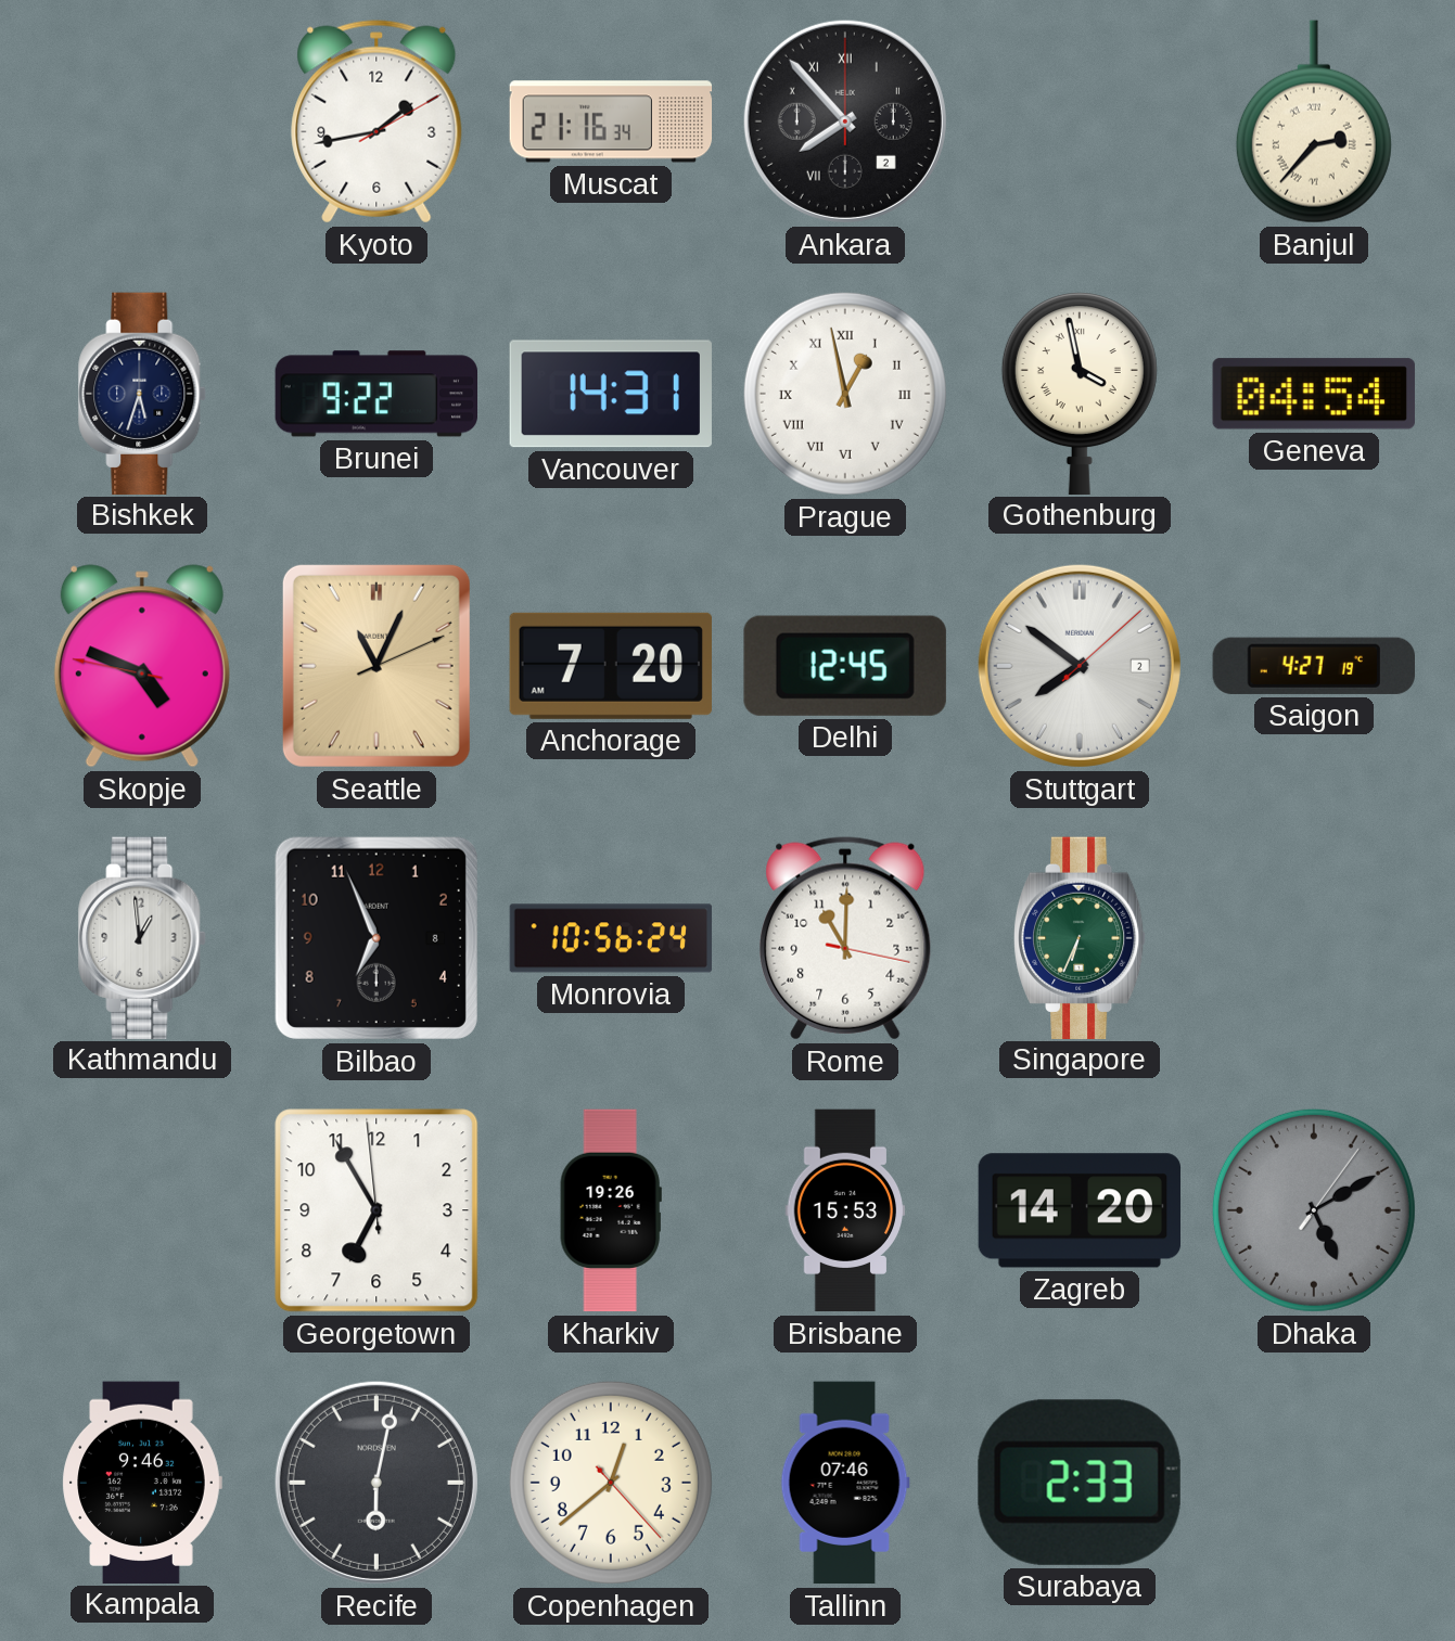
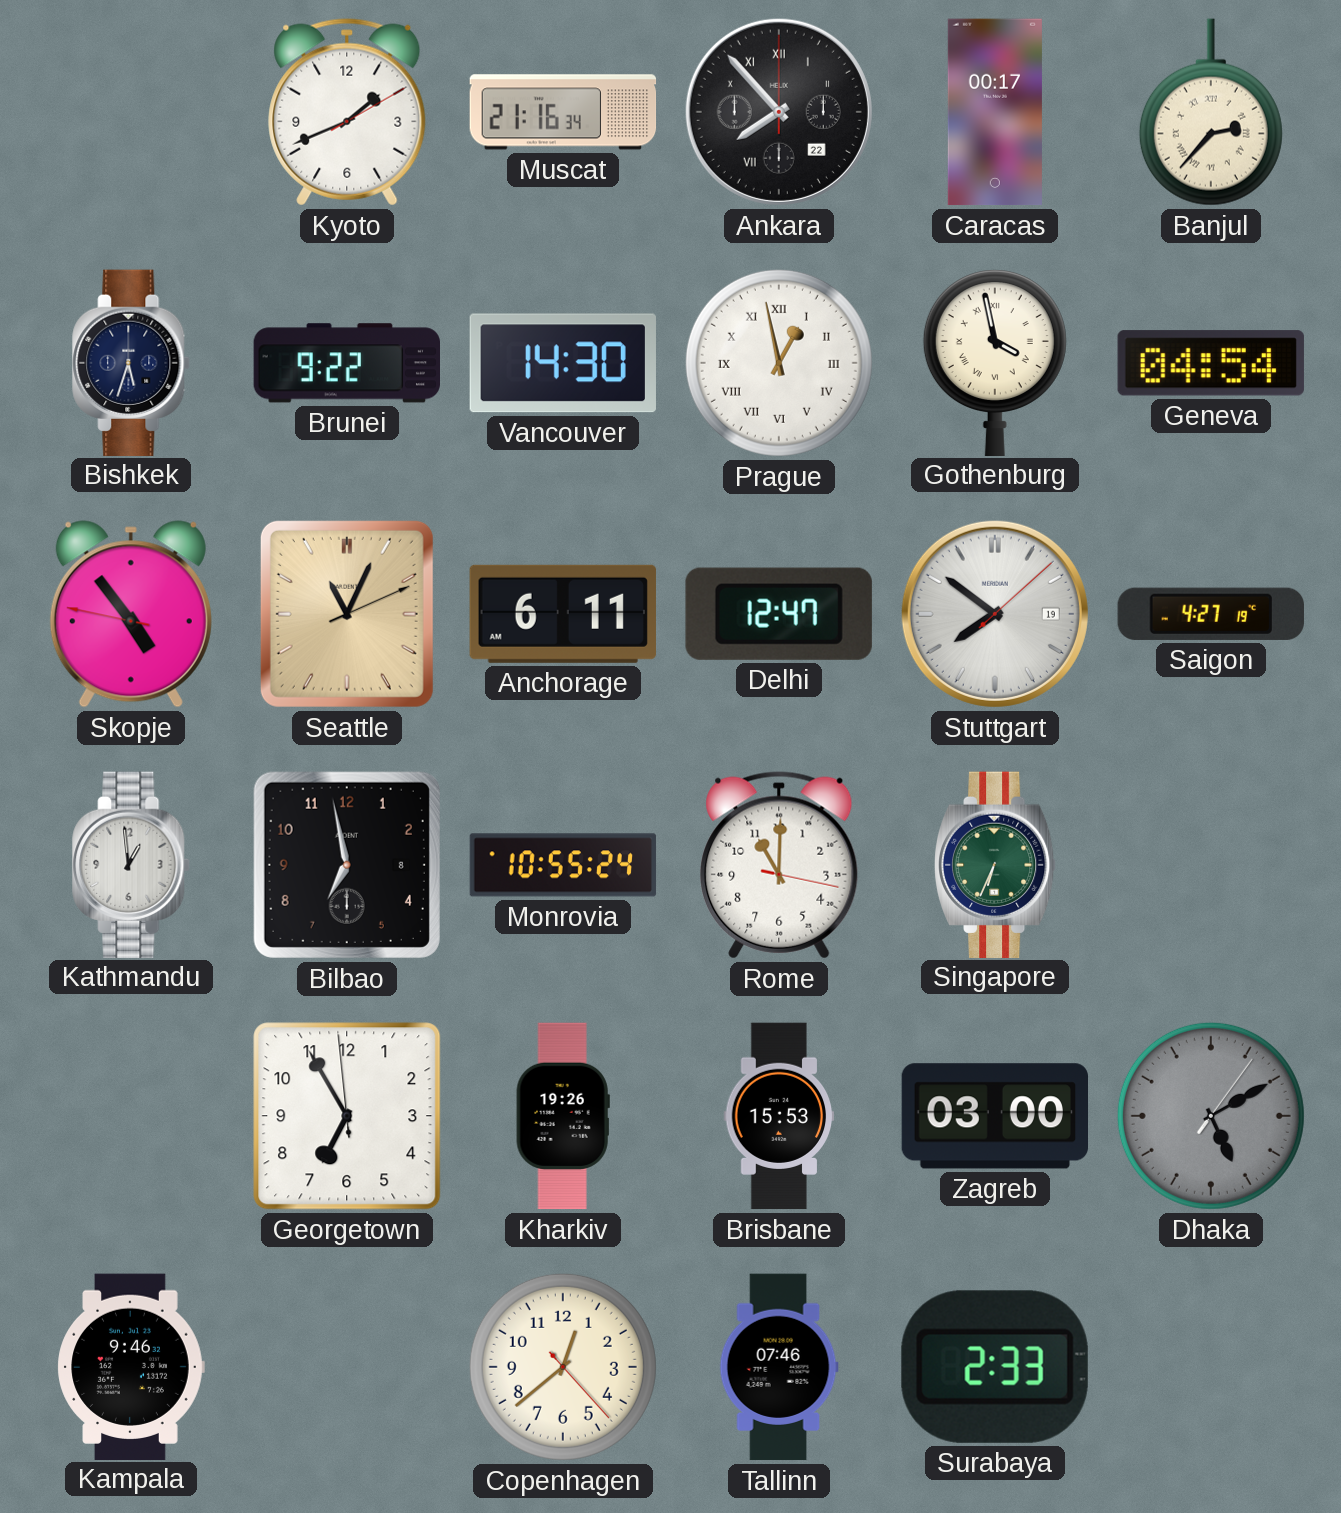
Kyoto: 1:43 -> 1:41 (347, 112)
Ankara date: 2 -> 22 (779, 112)
Caracas: none -> 00:17 (995, 112)
Vancouver: 14:31 -> 14:30 (563, 363)
Skopje: 4:48 -> 4:53 (131, 614)
Anchorage: 7:20 -> 6:11 (563, 614)
Delhi: 12:45 -> 12:47 (779, 614)
Stuttgart date: 2 -> 19 (995, 614)
Bilbao: 6:56 -> 6:58 (347, 865)
Monrovia: 10:56 -> 10:55 (563, 865)
Zagreb: 14:20 -> 03:00 (994, 1116)
Recife: 6:02 -> none (376, 1483)
